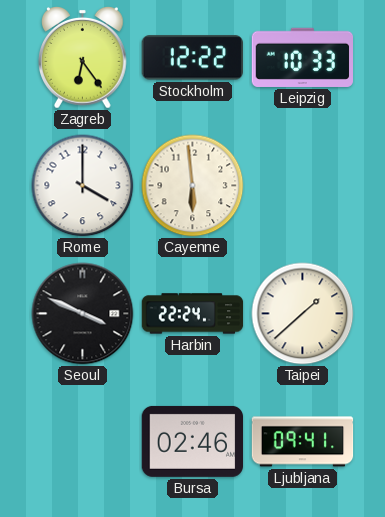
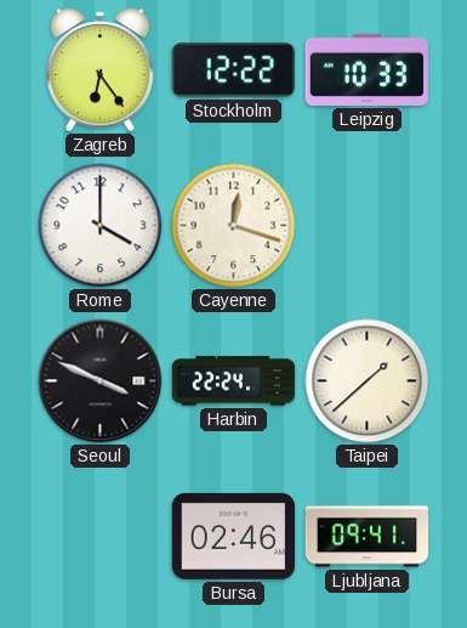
Cayenne: 5:59 -> 12:18 (234, 226)
